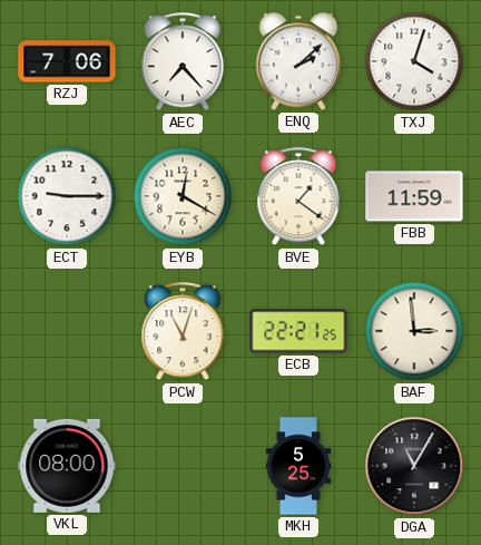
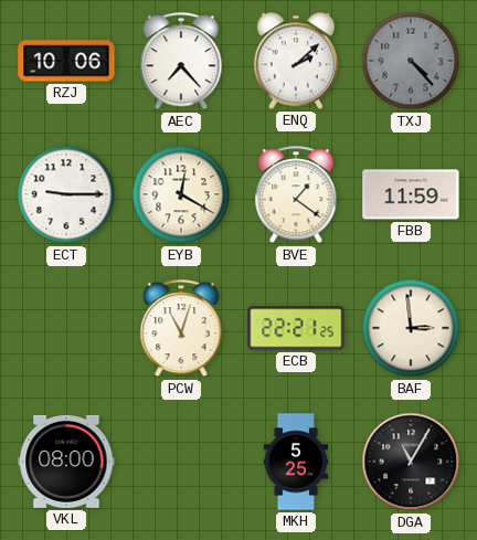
RZJ: 7:06 -> 10:06 (66, 61)
TXJ: 4:03 -> 4:23 (411, 61)
TXJ dial: white -> grey (411, 61)
